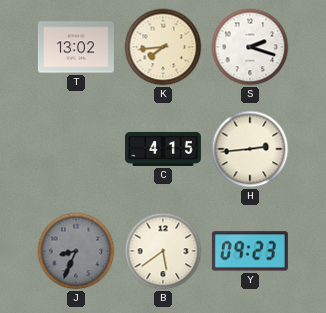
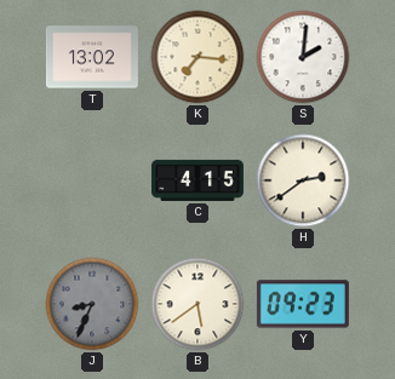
K: 7:44 -> 7:16 (198, 57)
S: 2:18 -> 2:01 (303, 57)
H: 2:44 -> 2:39 (303, 180)
